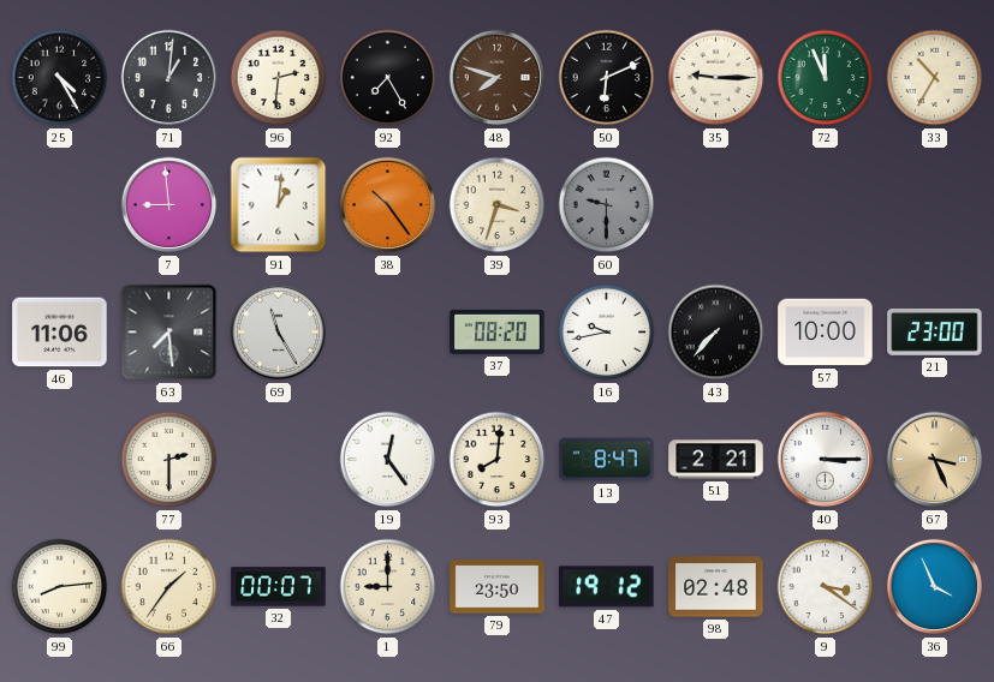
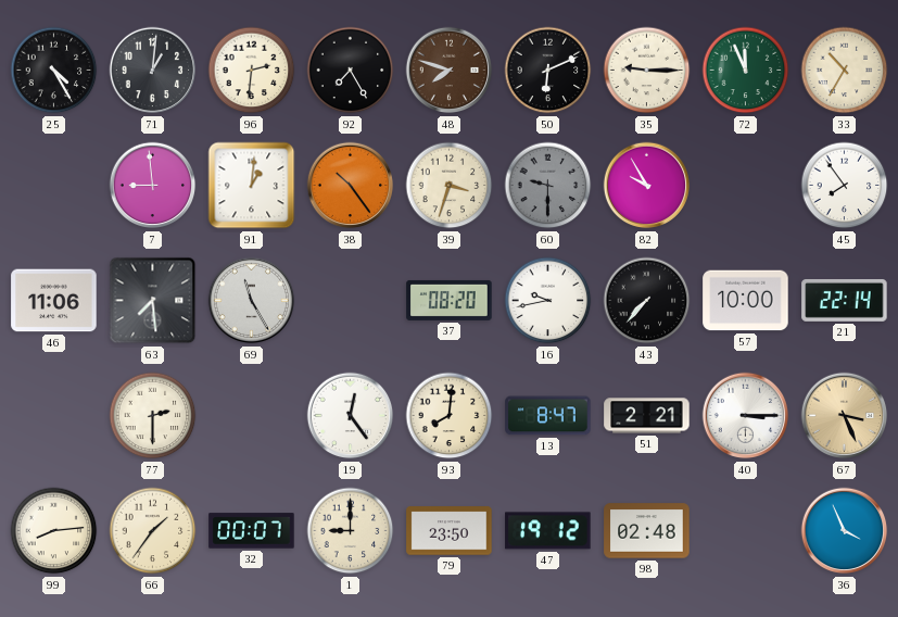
82: none -> 9:55 (647, 186)
45: none -> 7:54 (845, 186)
21: 23:00 -> 22:14 (845, 300)
9: 3:21 -> none (826, 587)
